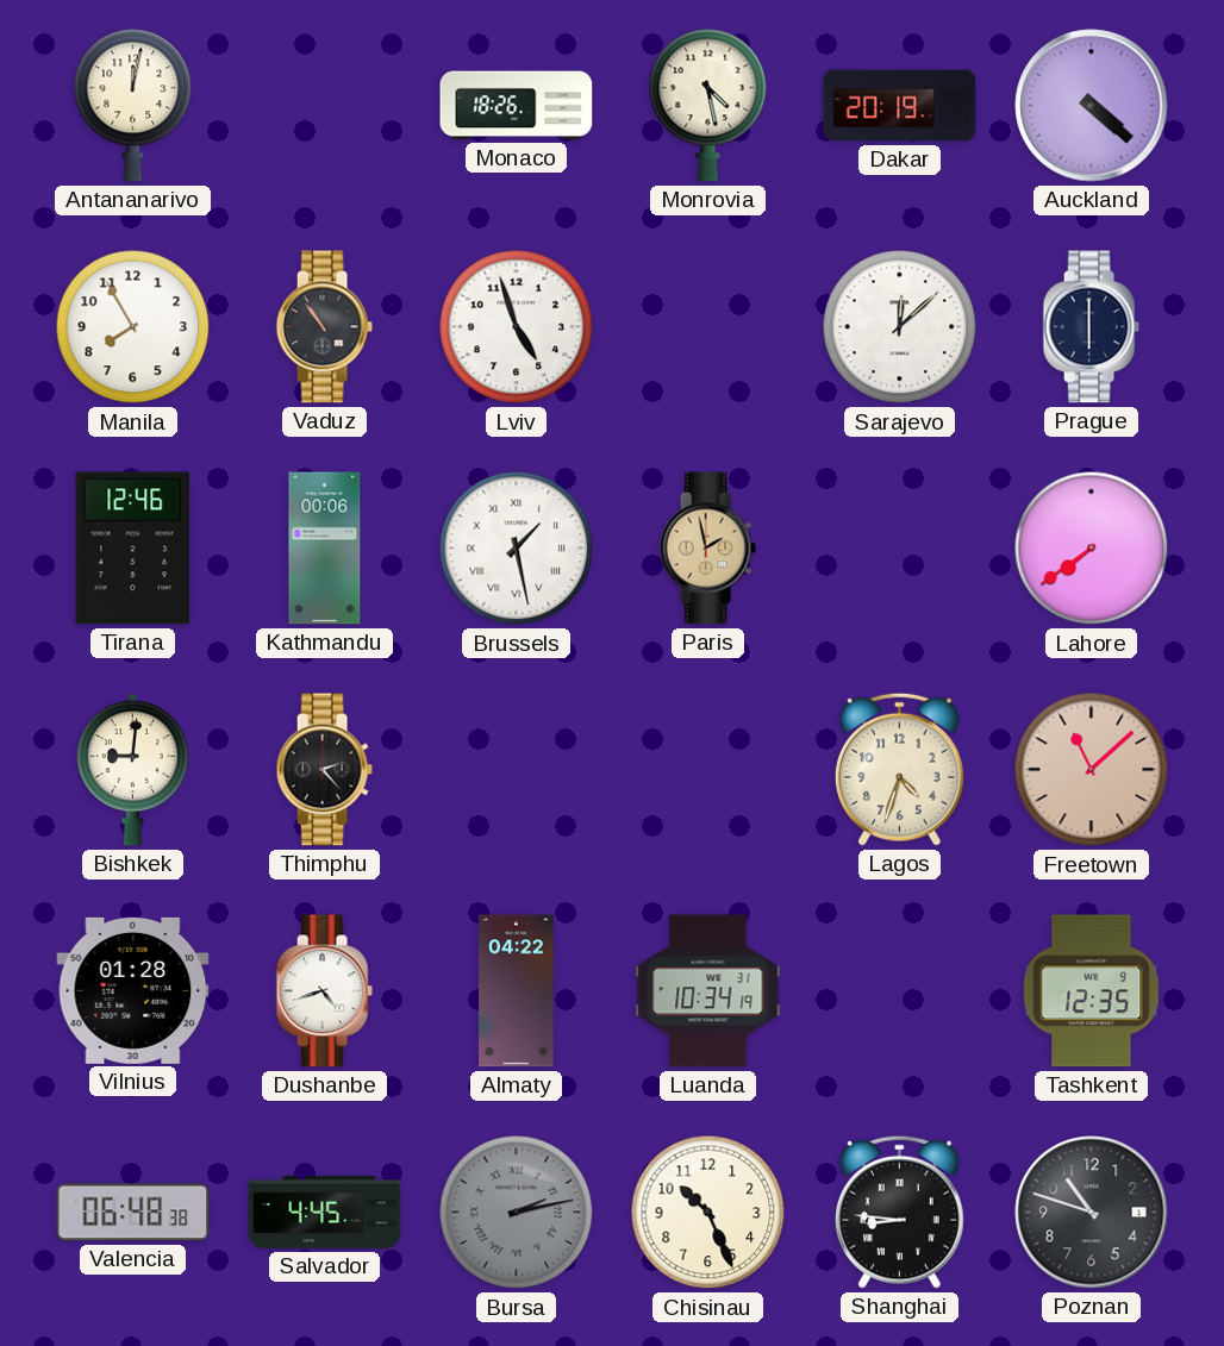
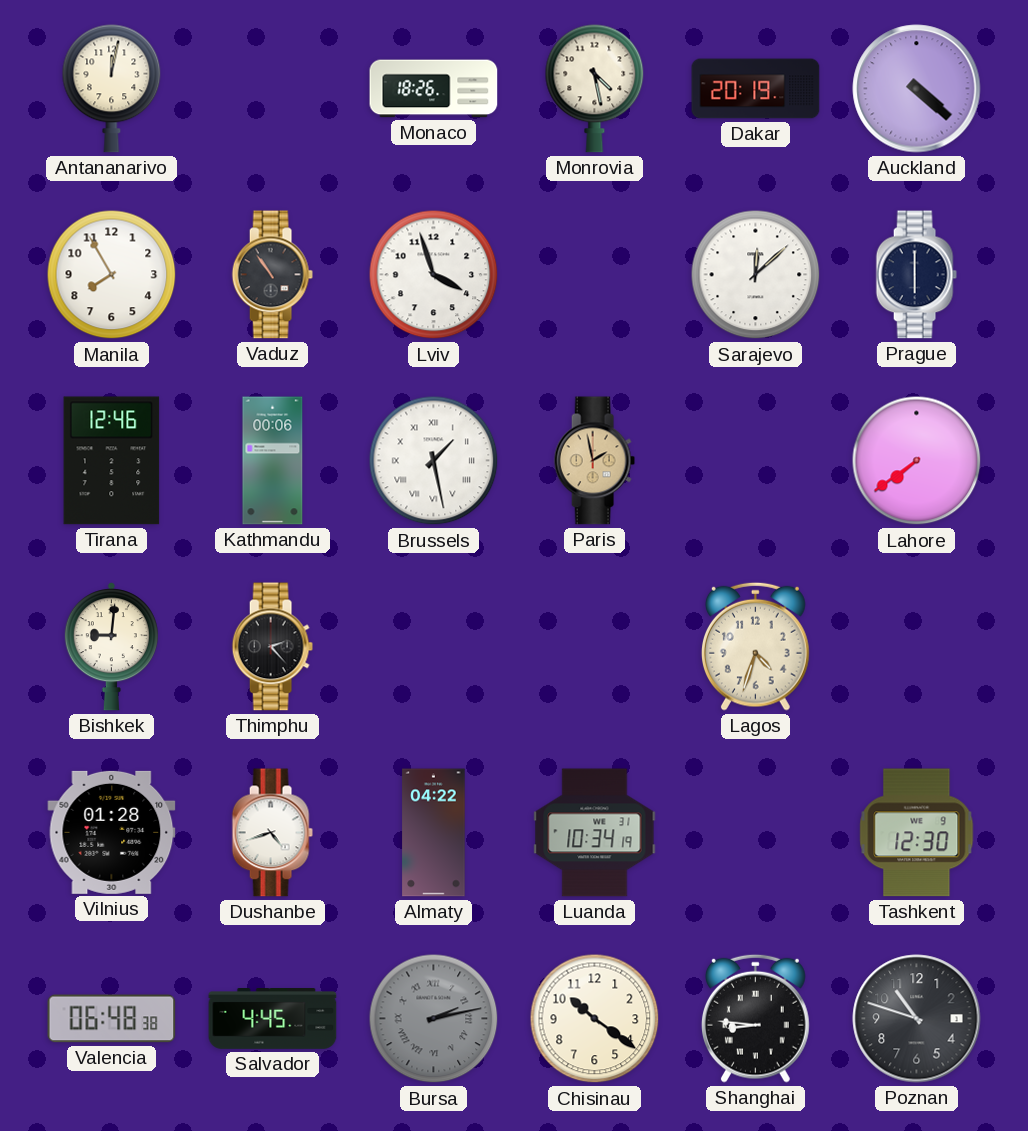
Lviv: 4:57 -> 3:57 (434, 275)
Freetown: 11:08 -> none (1092, 770)
Tashkent: 12:35 -> 12:30 (917, 833)
Chisinau: 10:26 -> 10:21 (595, 1019)
